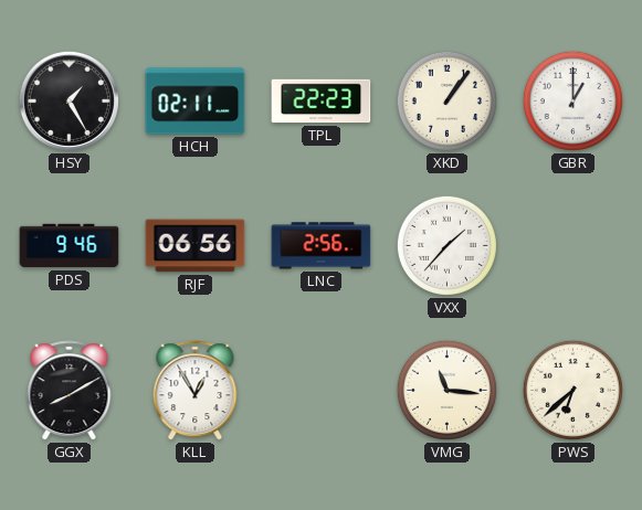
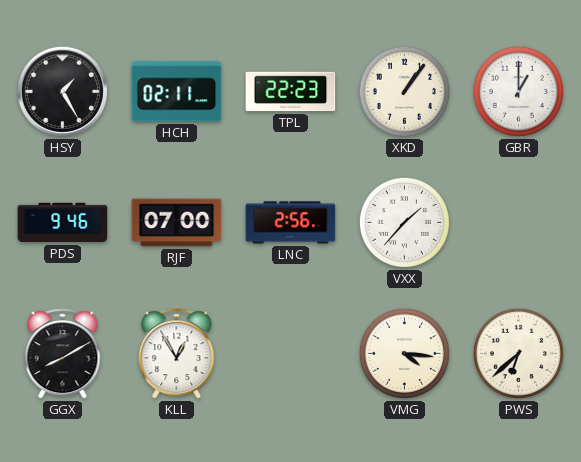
RJF: 06:56 -> 07:00 (177, 223)
VMG: 11:16 -> 4:16 (404, 353)
